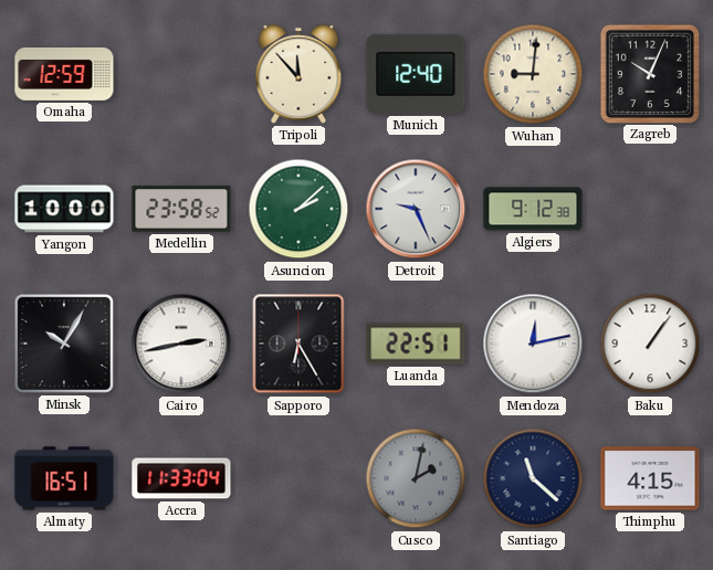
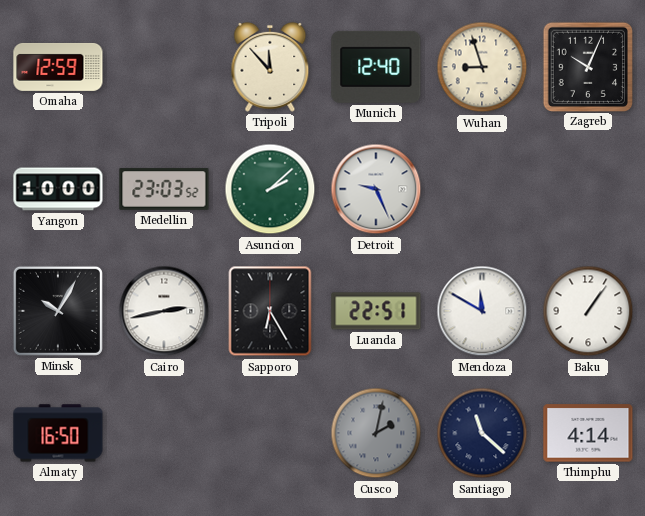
Wuhan: 9:01 -> 8:57 (482, 67)
Medellin: 23:58 -> 23:03 (164, 189)
Algiers: 9:12 -> none (533, 209)
Mendoza: 12:13 -> 11:50 (482, 311)
Almaty: 16:51 -> 16:50 (58, 433)
Accra: 11:33 -> none (181, 478)
Thimphu: 4:15 -> 4:14 (588, 433)
